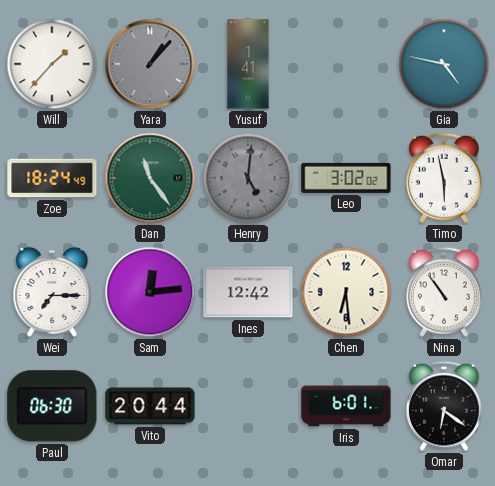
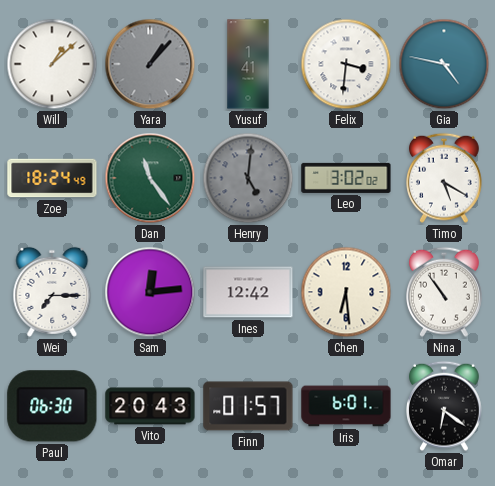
Will: 1:37 -> 1:08 (52, 64)
Felix: none -> 3:31 (346, 64)
Timo: 5:58 -> 5:20 (445, 178)
Vito: 20:44 -> 20:43 (150, 406)
Finn: none -> 01:57 (248, 406)
